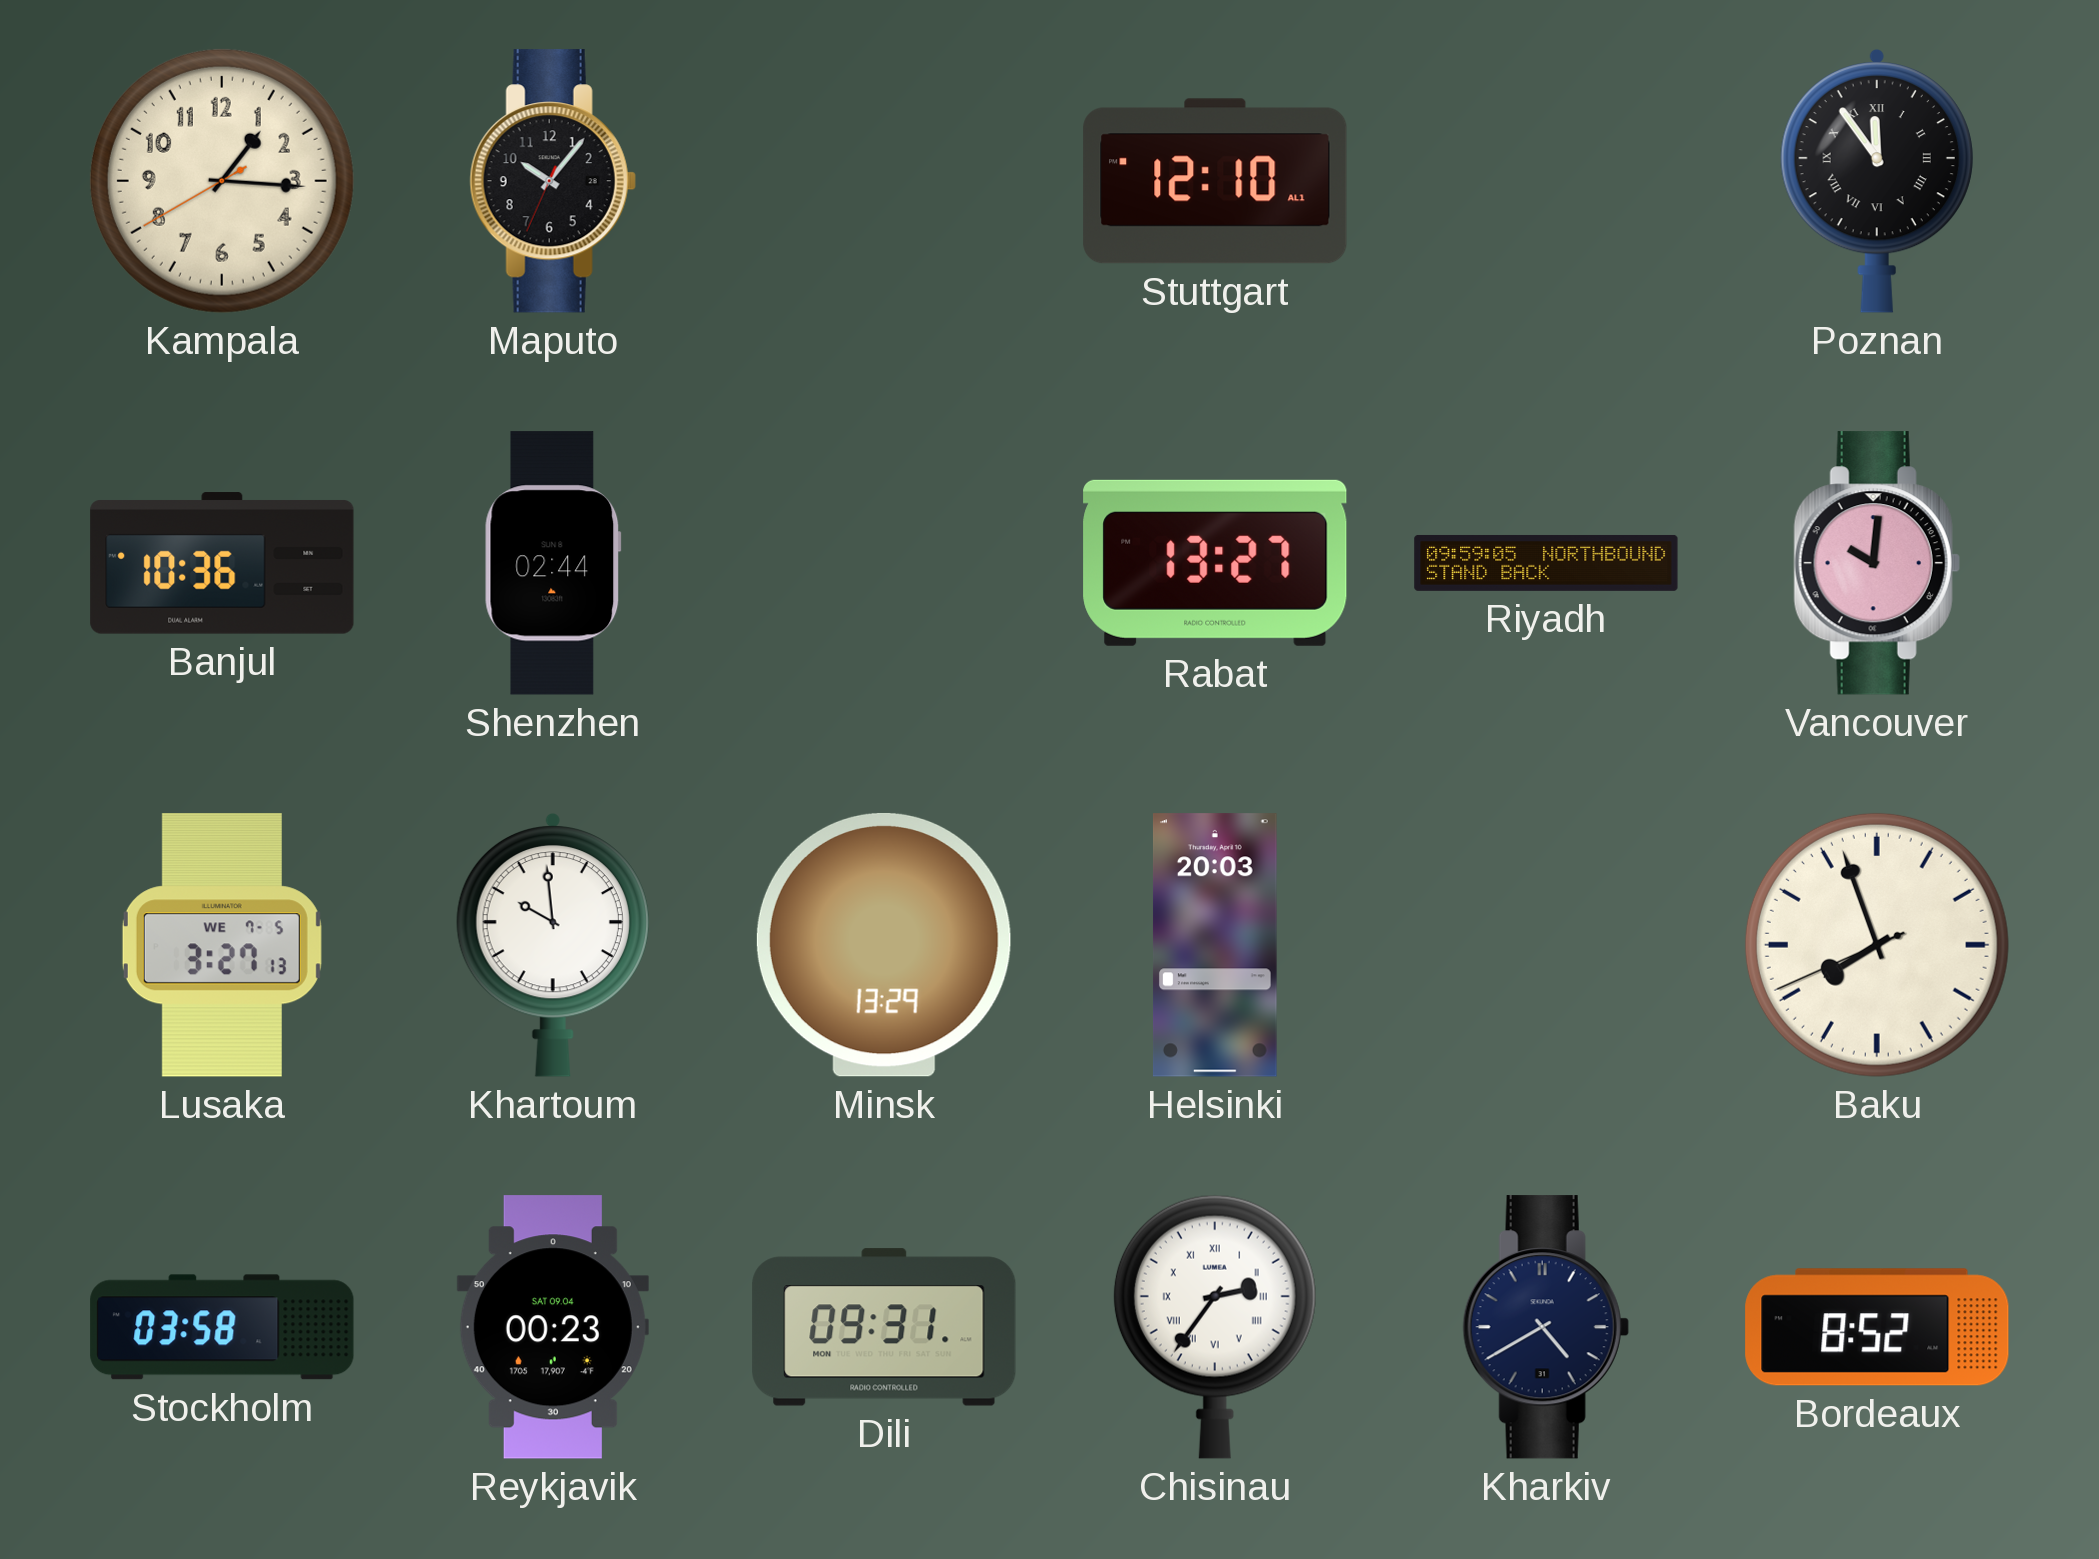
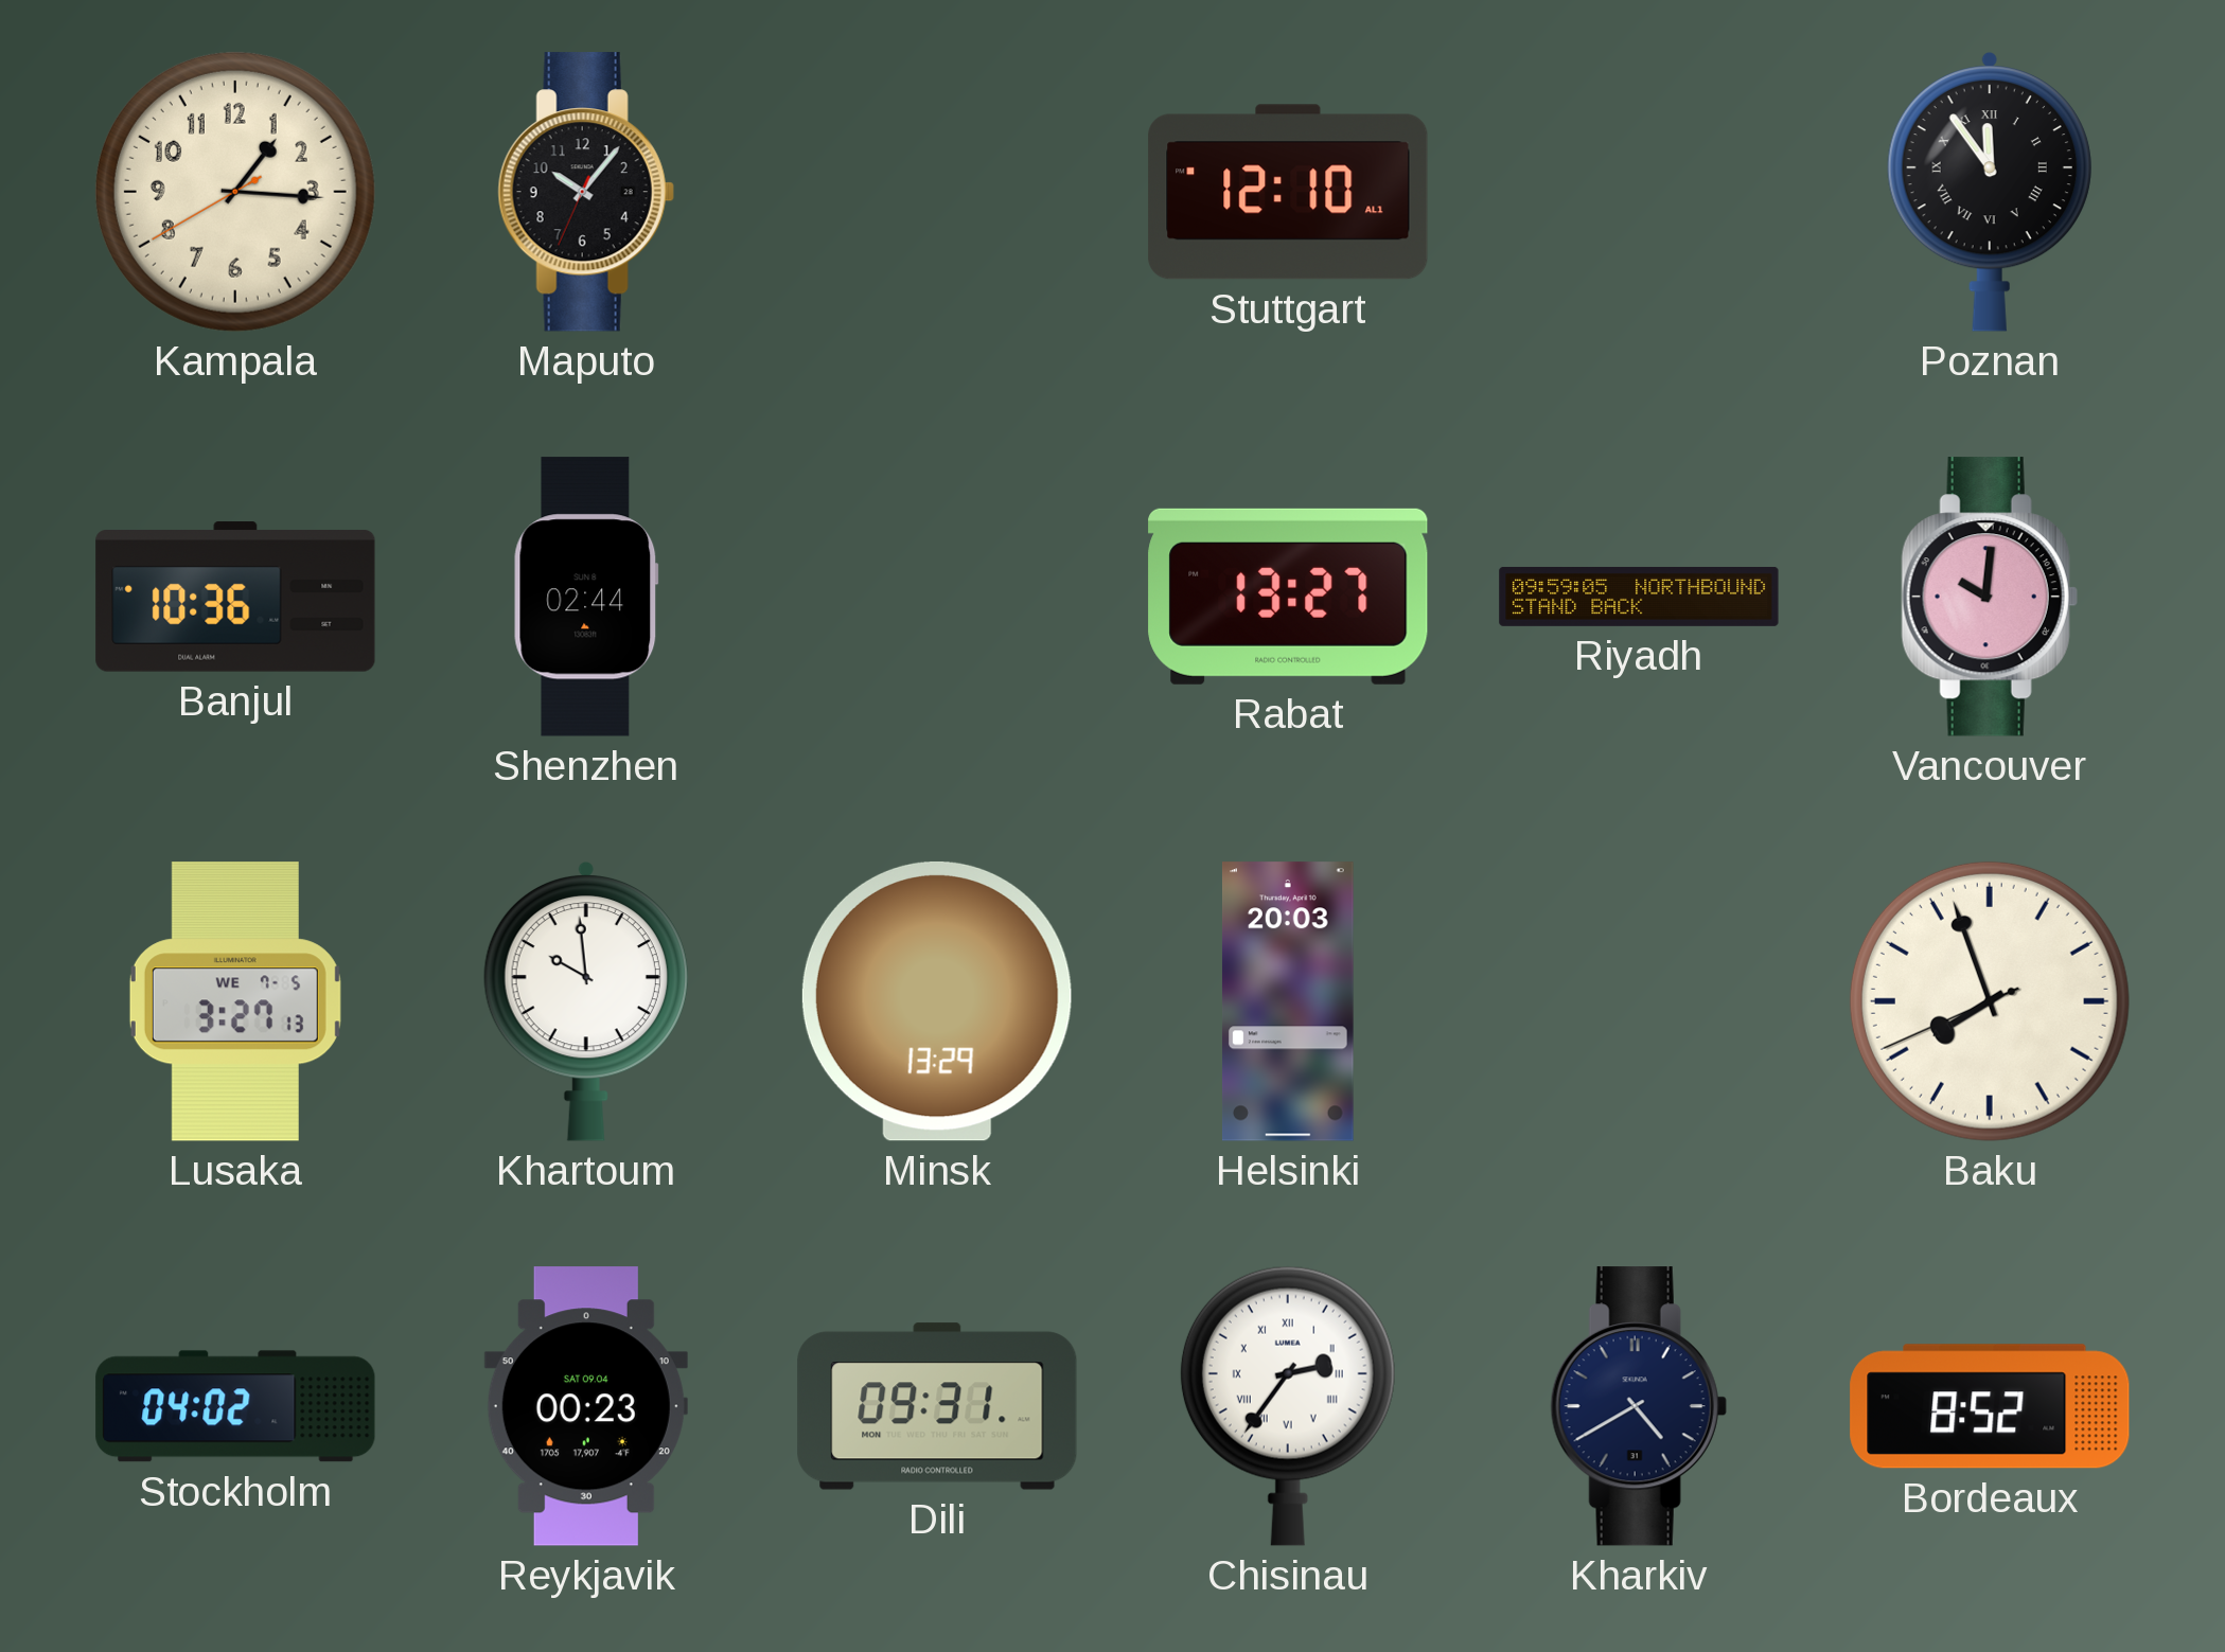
Stockholm: 03:58 -> 04:02 (235, 1406)
